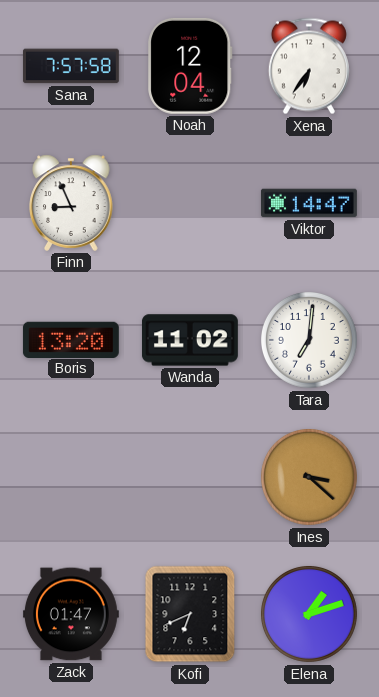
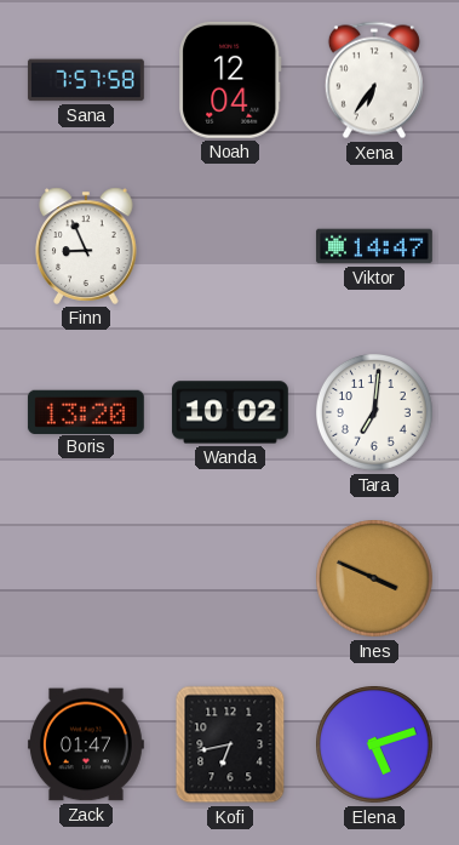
Wanda: 11:02 -> 10:02 (230, 412)
Ines: 3:22 -> 3:49 (375, 579)
Kofi: 6:41 -> 6:43 (230, 744)
Elena: 1:12 -> 5:12 (375, 746)
